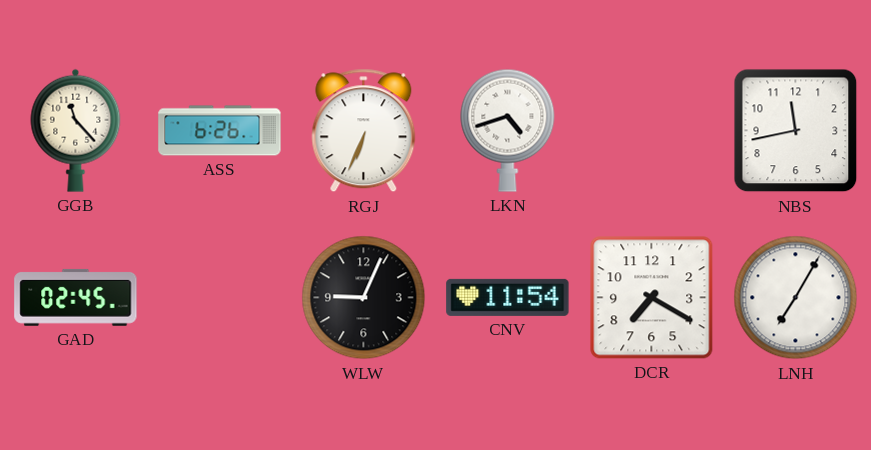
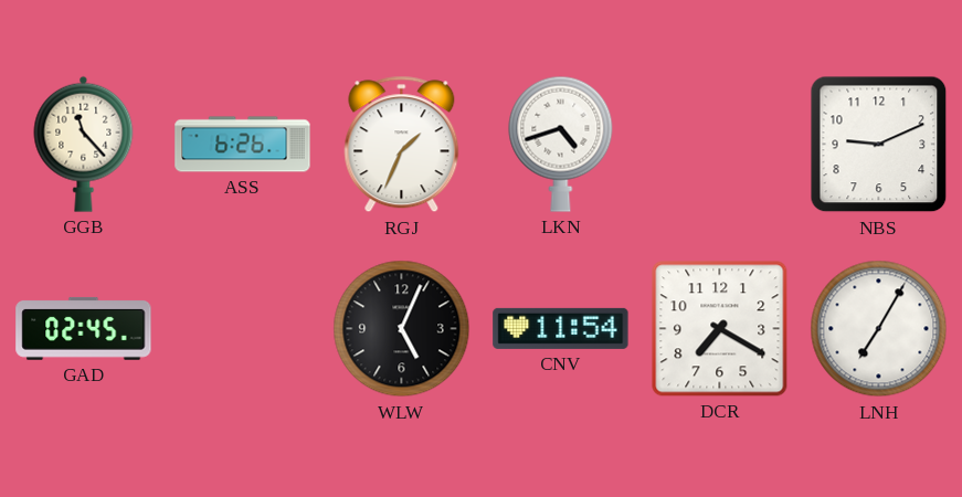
RGJ: 6:34 -> 1:34 (402, 145)
NBS: 11:43 -> 9:11 (879, 145)
WLW: 9:04 -> 5:04 (402, 329)
